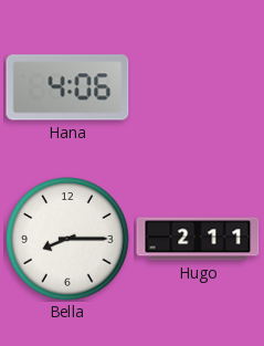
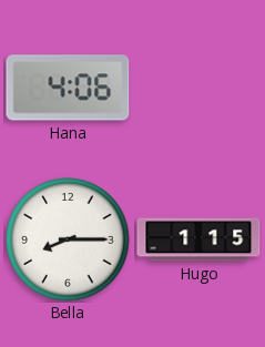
Hugo: 2:11 -> 1:15 (198, 239)
